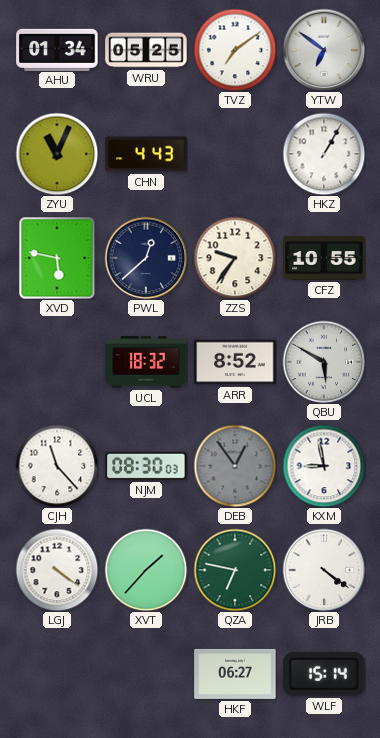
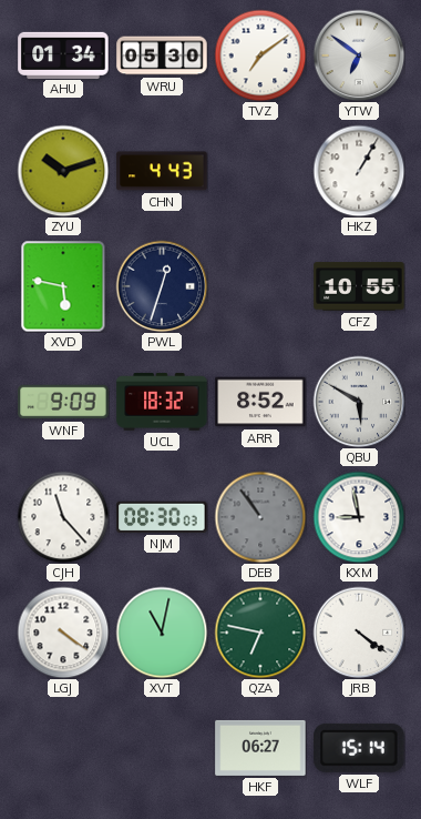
WRU: 05:25 -> 05:30 (162, 55)
ZYU: 11:04 -> 10:12 (63, 171)
PWL: 12:38 -> 12:33 (162, 286)
ZZS: 9:36 -> none (235, 258)
WNF: none -> 9:09 (63, 402)
DEB: 12:54 -> 10:54 (260, 517)
XVT: 1:37 -> 11:02 (162, 633)
